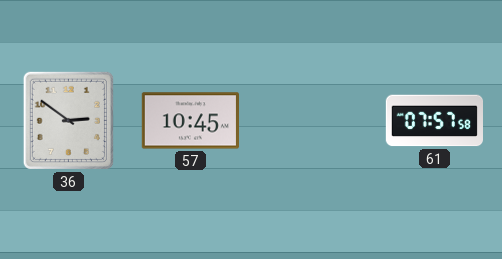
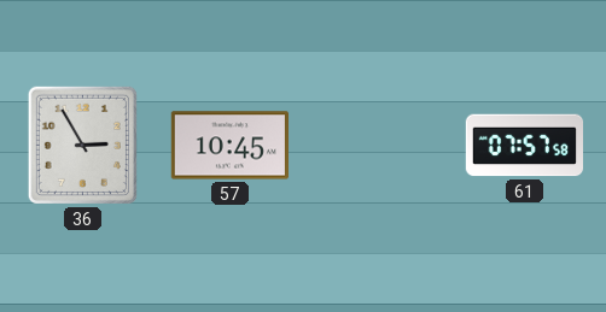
36: 2:51 -> 2:55 (82, 145)
